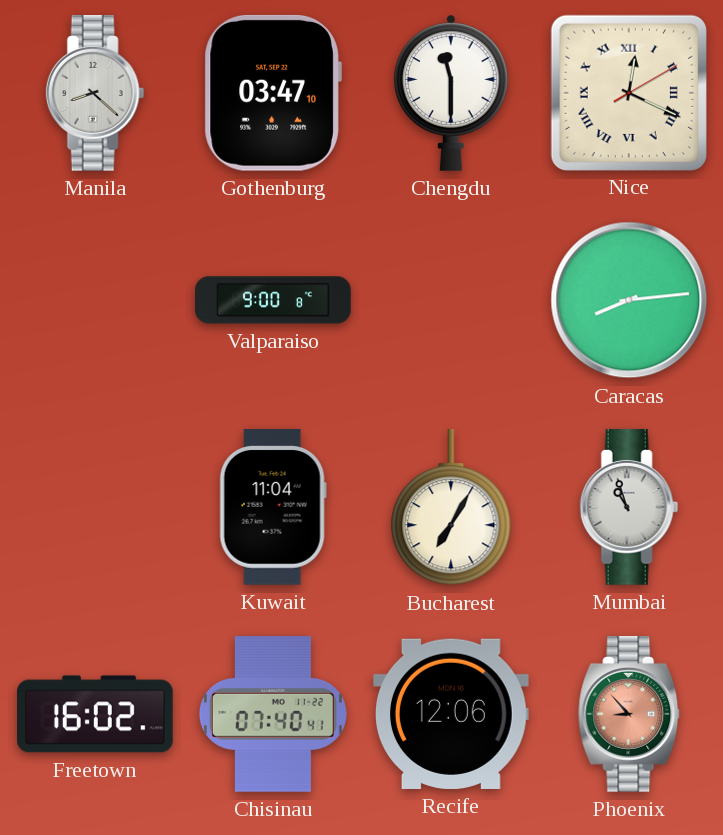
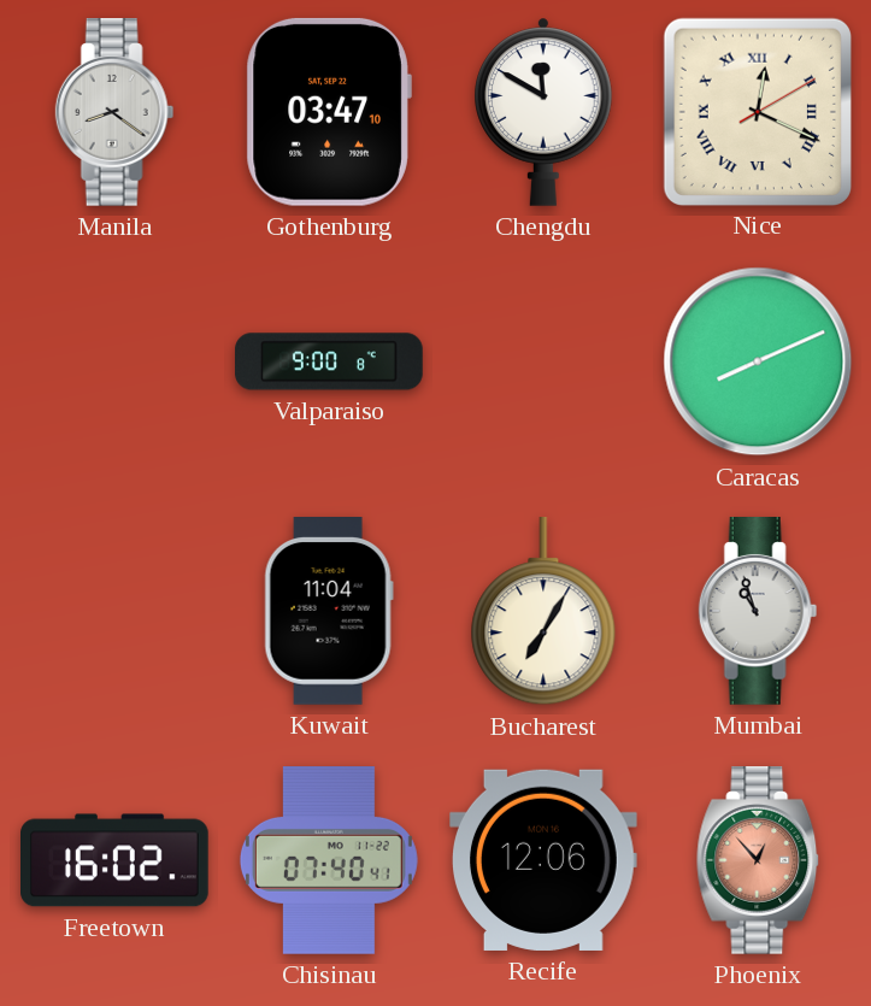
Manila: 8:22 -> 8:21 (114, 113)
Chengdu: 11:30 -> 11:50 (543, 112)
Caracas: 8:14 -> 8:11 (758, 361)
Phoenix: 8:53 -> 12:53 (759, 861)
